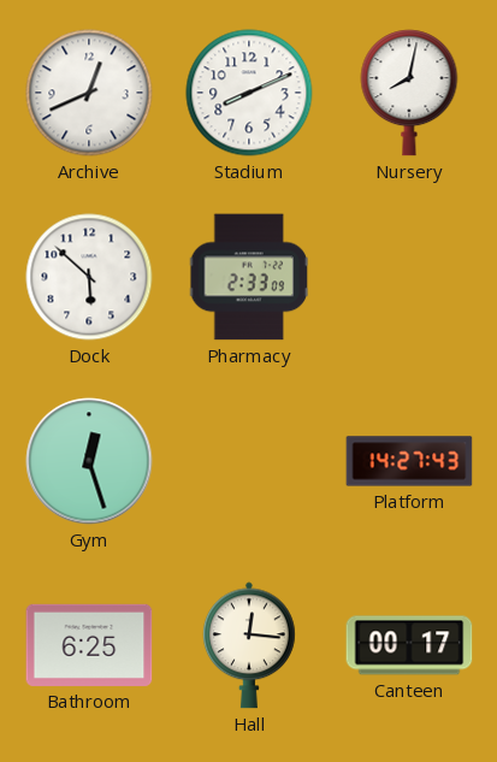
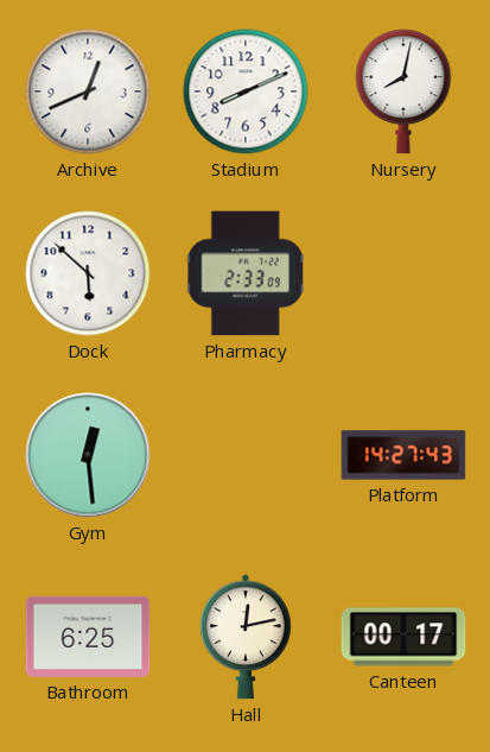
Gym: 12:27 -> 12:29 (88, 455)
Hall: 12:16 -> 12:13 (246, 637)
